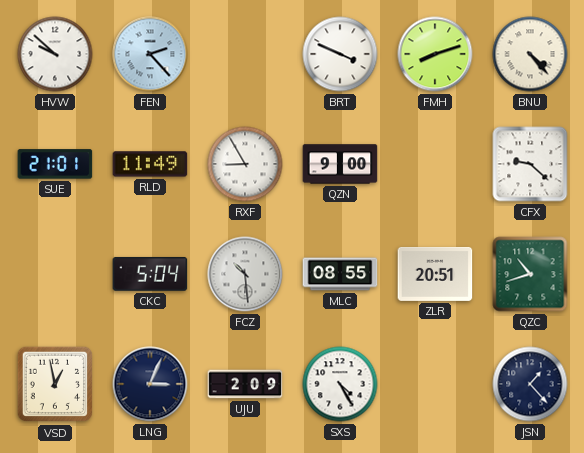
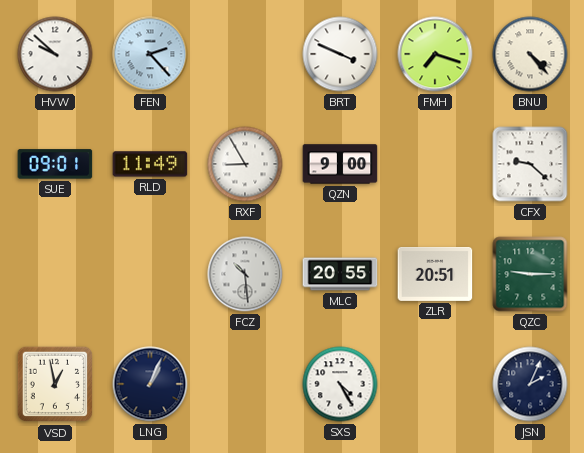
FMH: 8:12 -> 7:18 (435, 54)
SUE: 21:01 -> 09:01 (55, 164)
CKC: 5:04 -> none (150, 274)
MLC: 08:55 -> 20:55 (340, 274)
QZC: 10:42 -> 9:15 (530, 274)
LNG: 3:04 -> 1:04 (150, 384)
UJU: 2:09 -> none (245, 384)
JSN: 1:23 -> 2:04 (530, 384)
